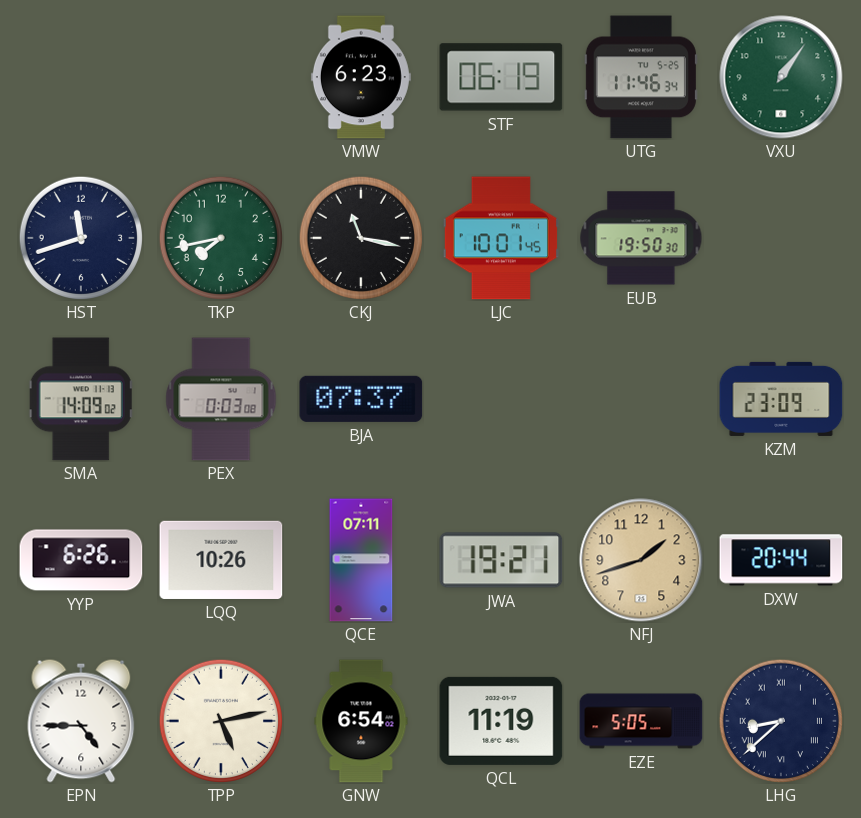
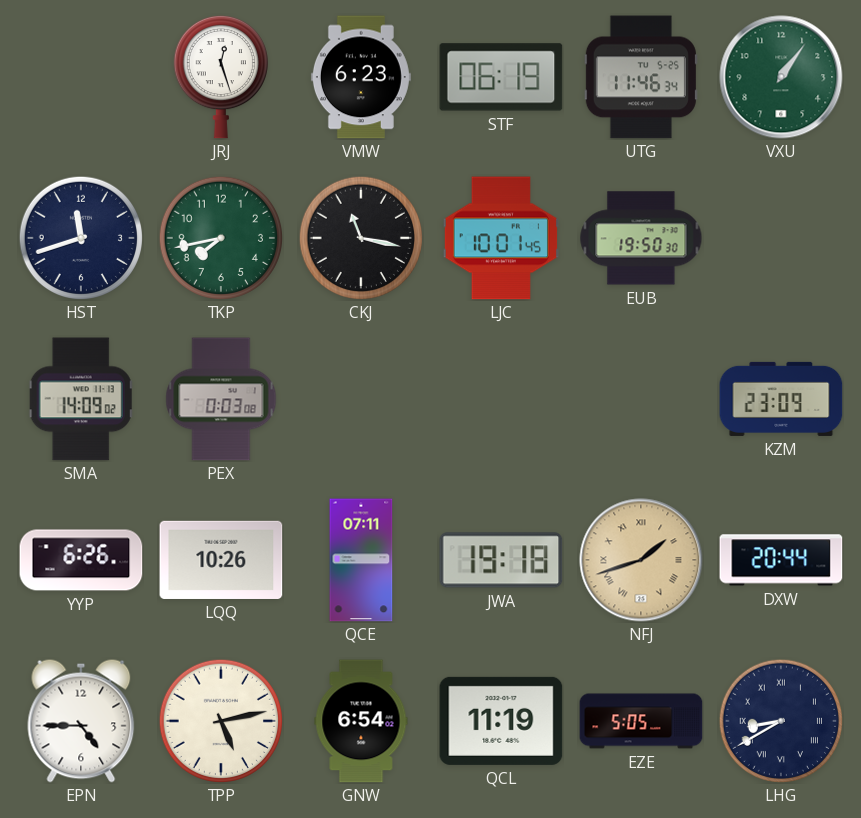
JRJ: none -> 12:27 (221, 77)
BJA: 07:37 -> none (361, 399)
JWA: 19:21 -> 19:18 (501, 560)
NFJ numerals: Arabic -> Roman (641, 560)
LHG: 8:38 -> 8:40 (780, 720)
